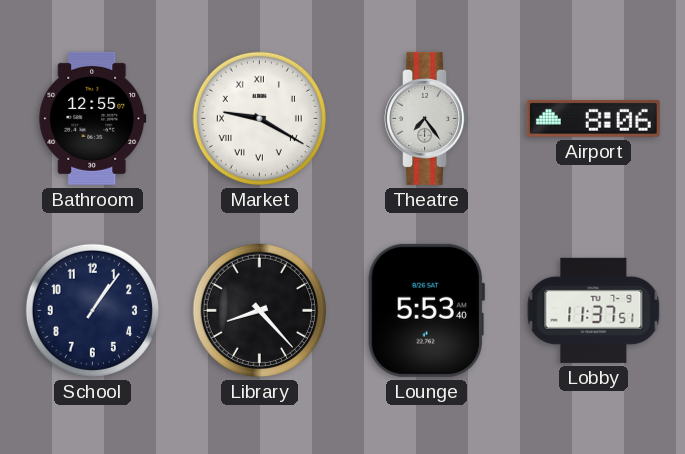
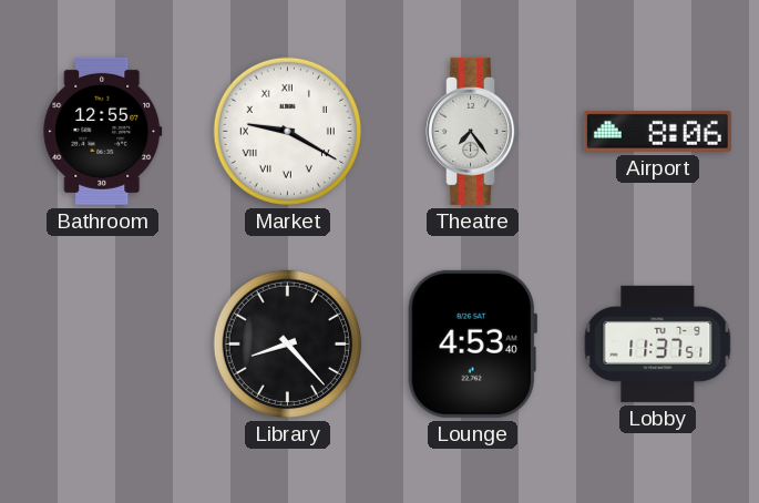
School: 1:06 -> none (92, 310)
Lounge: 5:53 -> 4:53 (473, 343)
